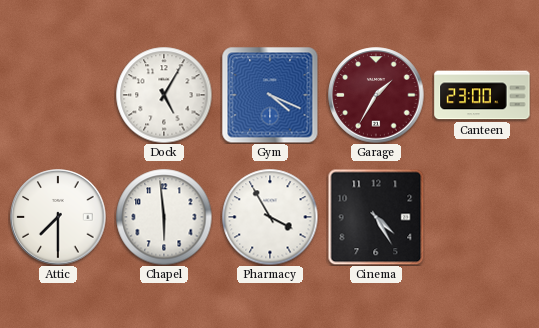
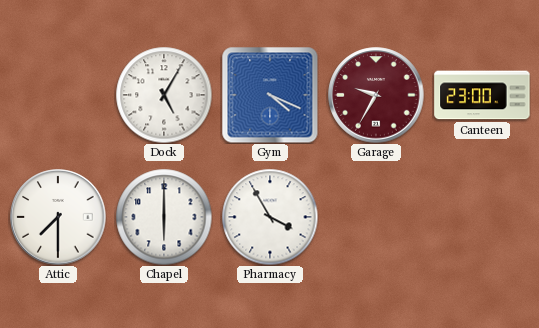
Garage: 1:35 -> 9:35 (376, 95)
Chapel: 5:59 -> 6:00 (164, 217)
Cinema: 4:25 -> none (376, 217)
